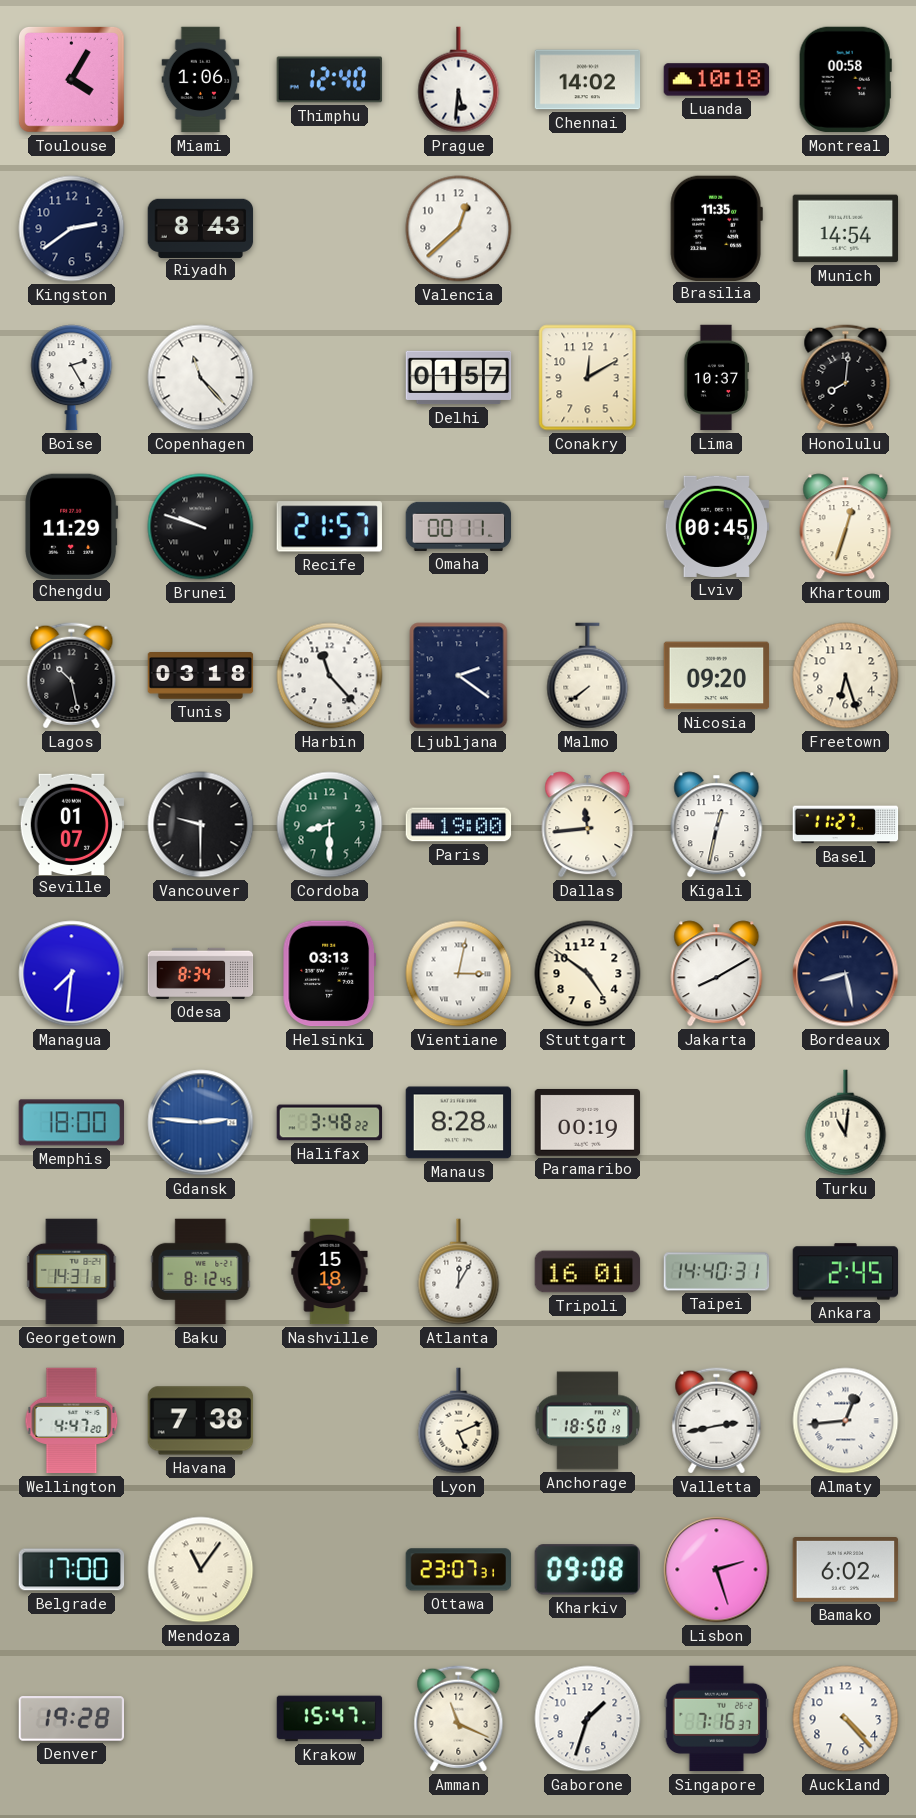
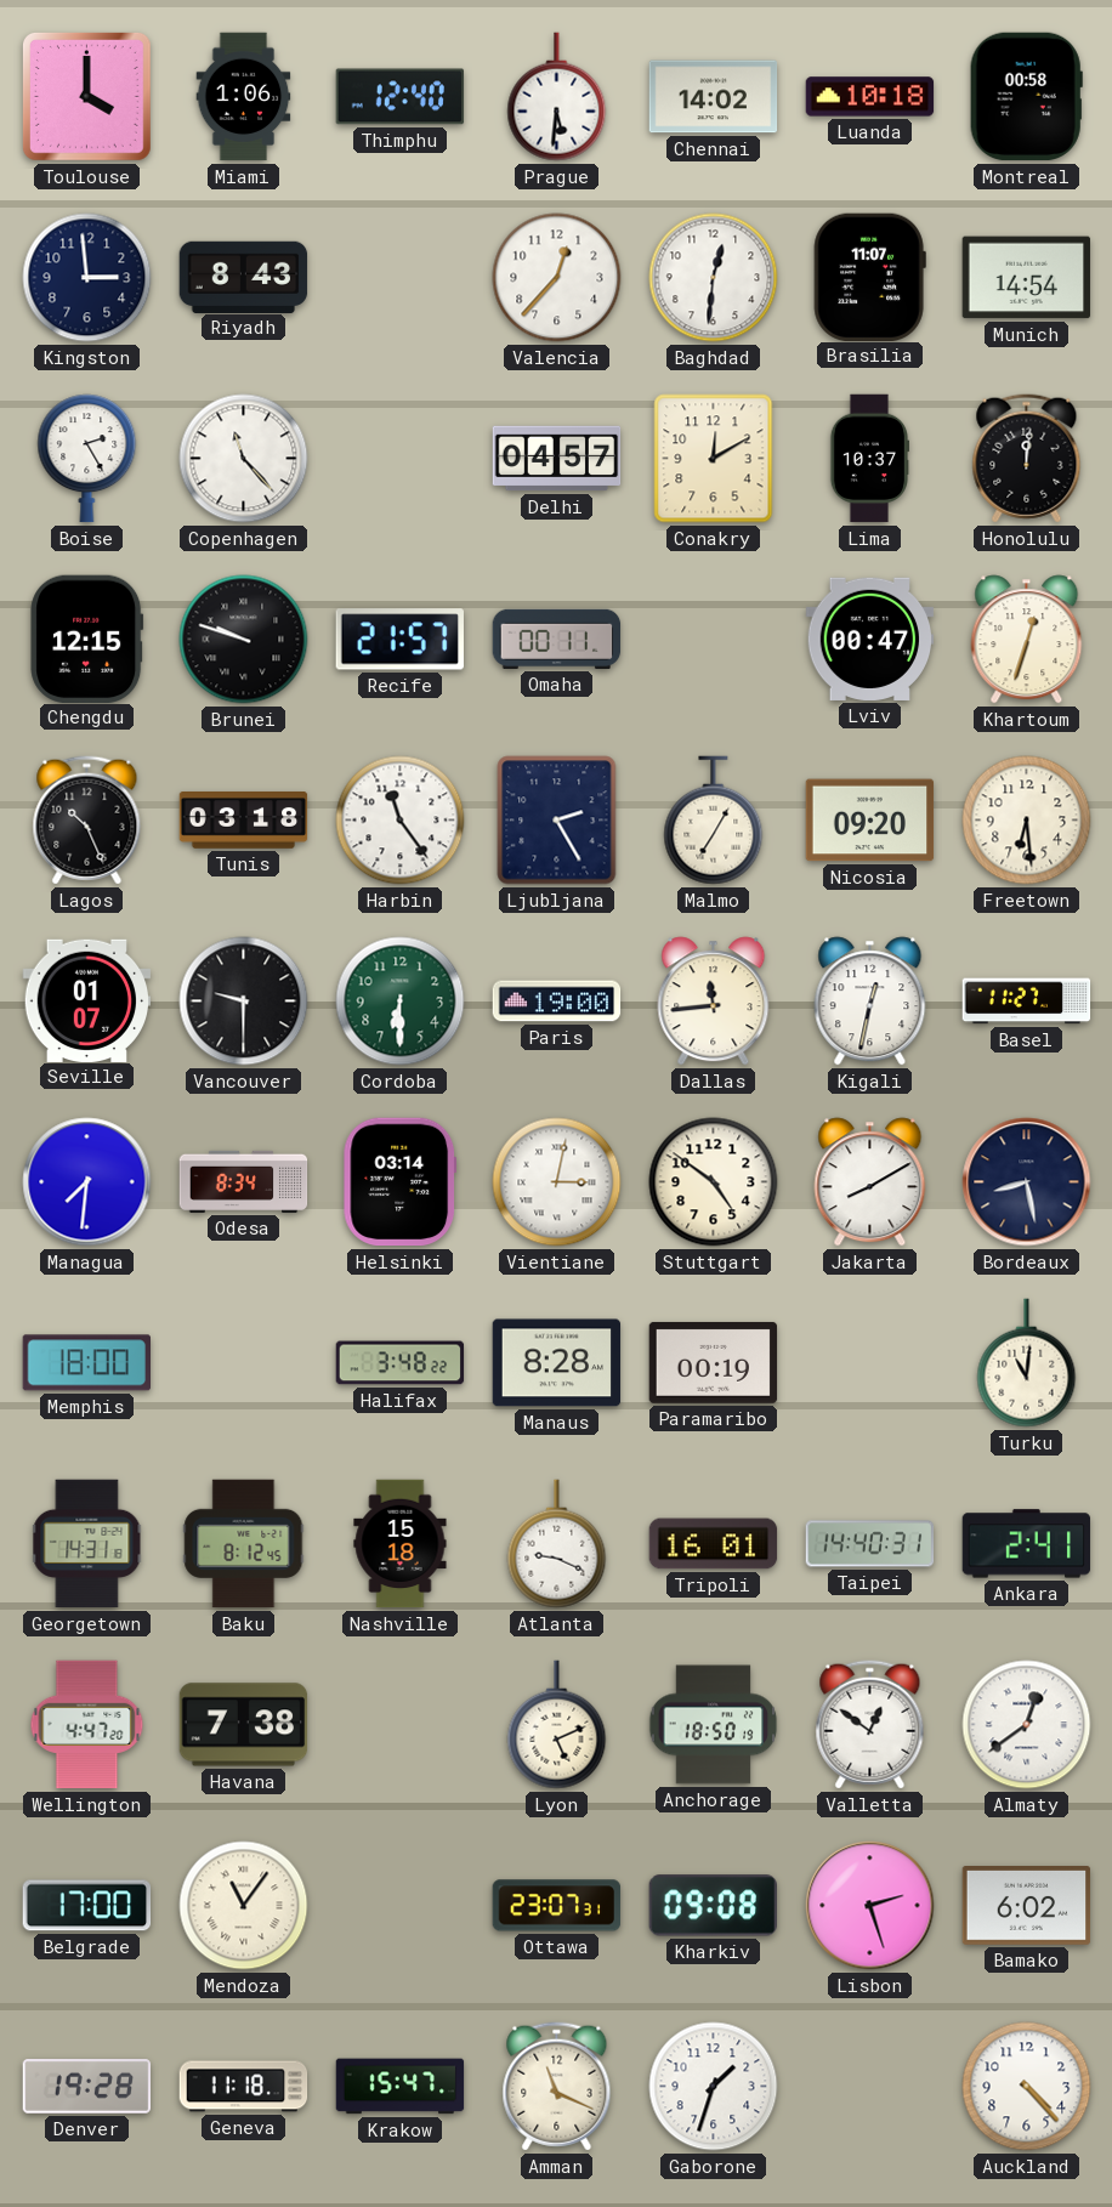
Toulouse: 4:05 -> 4:00 (87, 97)
Kingston: 2:39 -> 2:59 (87, 278)
Valencia: 12:38 -> 12:37 (557, 278)
Baghdad: none -> 12:31 (714, 278)
Brasilia: 11:35 -> 11:07 (869, 277)
Delhi: 01:57 -> 04:57 (557, 459)
Honolulu: 8:01 -> 12:01 (1027, 459)
Chengdu: 11:29 -> 12:15 (87, 639)
Lviv: 00:45 -> 00:47 (870, 639)
Lagos: 10:28 -> 10:26 (87, 821)
Harbin: 11:23 -> 11:24 (401, 821)
Ljubljana: 2:21 -> 2:25 (557, 821)
Malmo: 7:39 -> 7:05 (714, 821)
Freetown: 6:27 -> 6:29 (1027, 821)
Cordoba: 8:30 -> 6:30 (401, 1002)
Helsinki: 03:13 -> 03:14 (401, 1182)
Gdansk: 2:46 -> none (201, 1123)
Atlanta: 12:05 -> 9:19 (557, 1544)
Ankara: 2:45 -> 2:41 (1027, 1544)
Valletta: 2:43 -> 12:51 (870, 1725)
Almaty: 12:44 -> 12:39 (1027, 1725)
Geneva: none -> 11:18 (244, 2087)
Singapore: 7:16 -> none (717, 1719)
